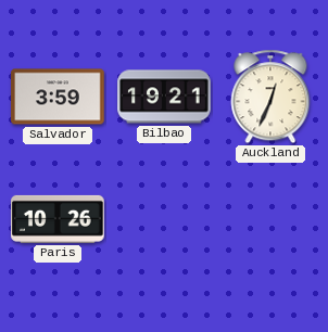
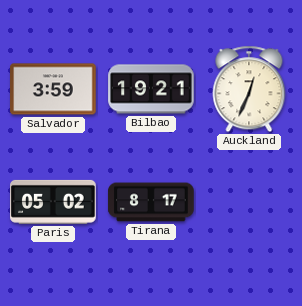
Paris: 10:26 -> 05:02 (53, 202)
Tirana: none -> 8:17 (151, 202)
